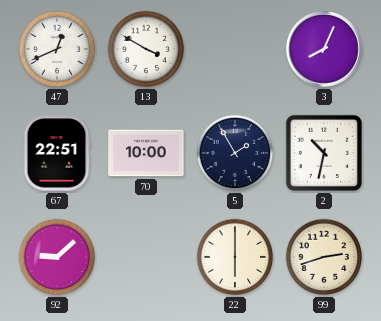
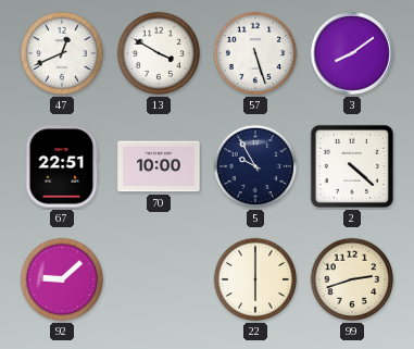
57: none -> 5:27 (255, 53)
3: 8:04 -> 8:09 (352, 53)
5: 1:55 -> 9:55 (255, 166)
2: 10:32 -> 4:22 (352, 166)
